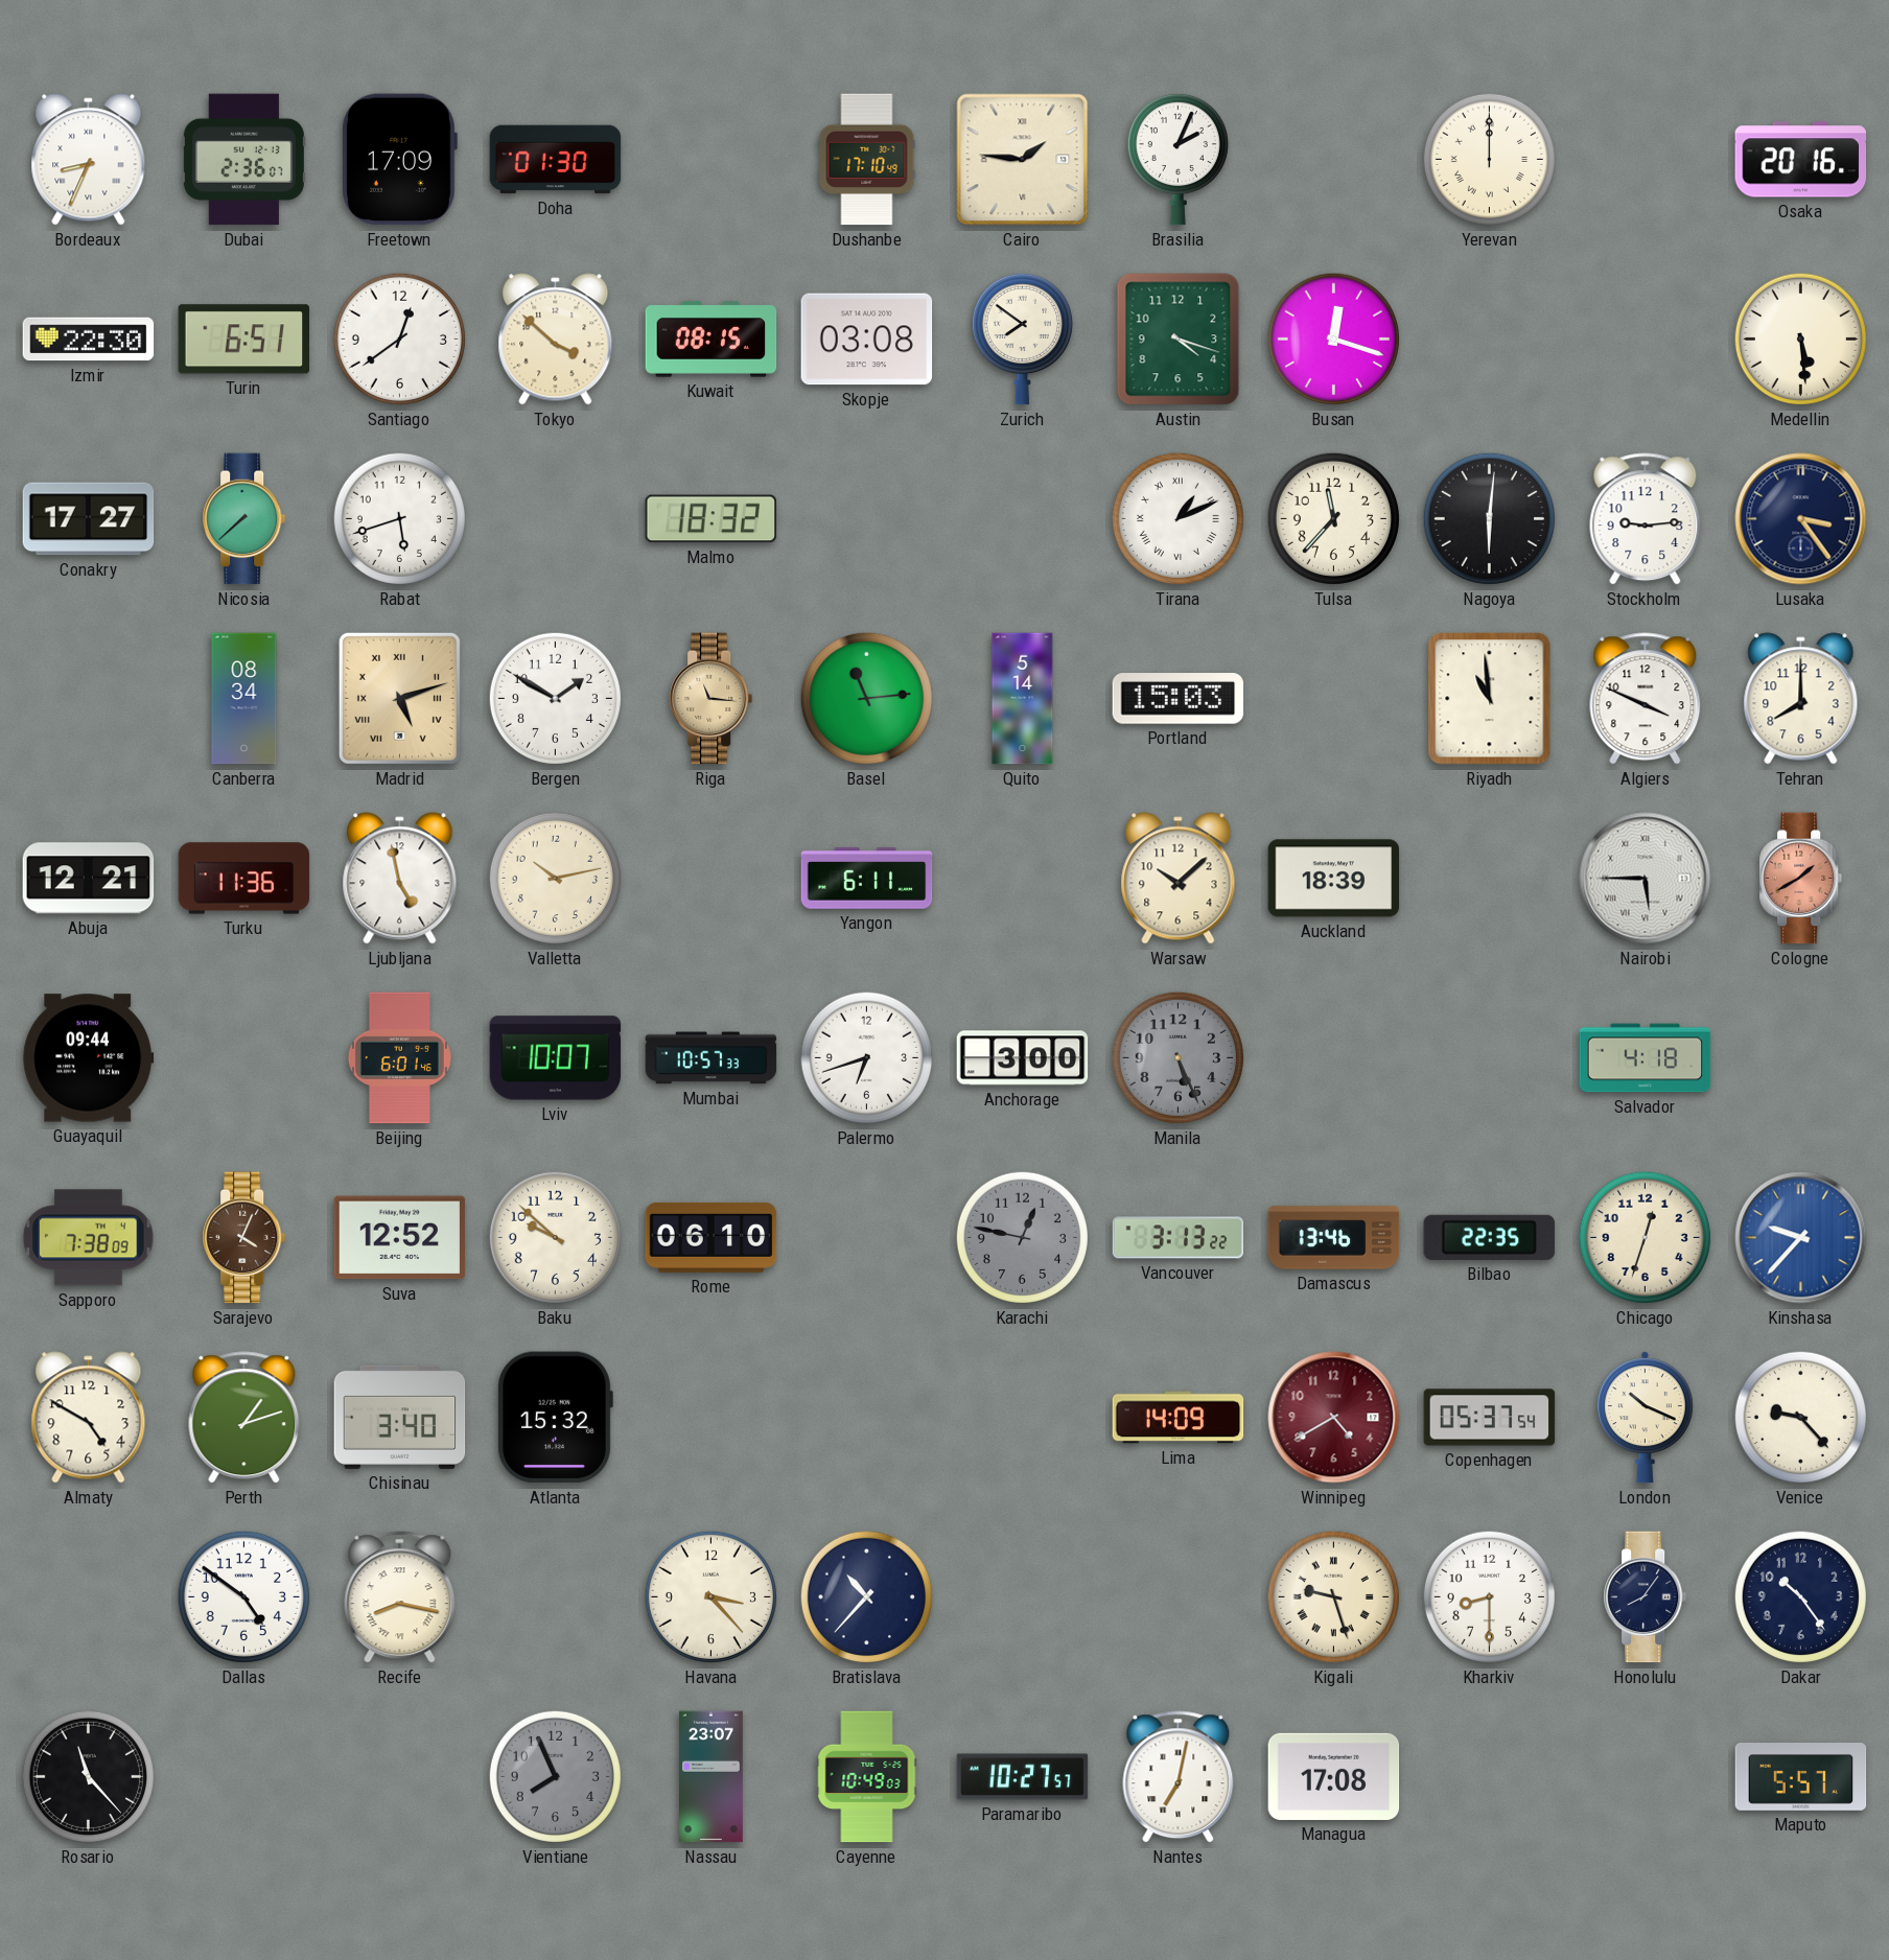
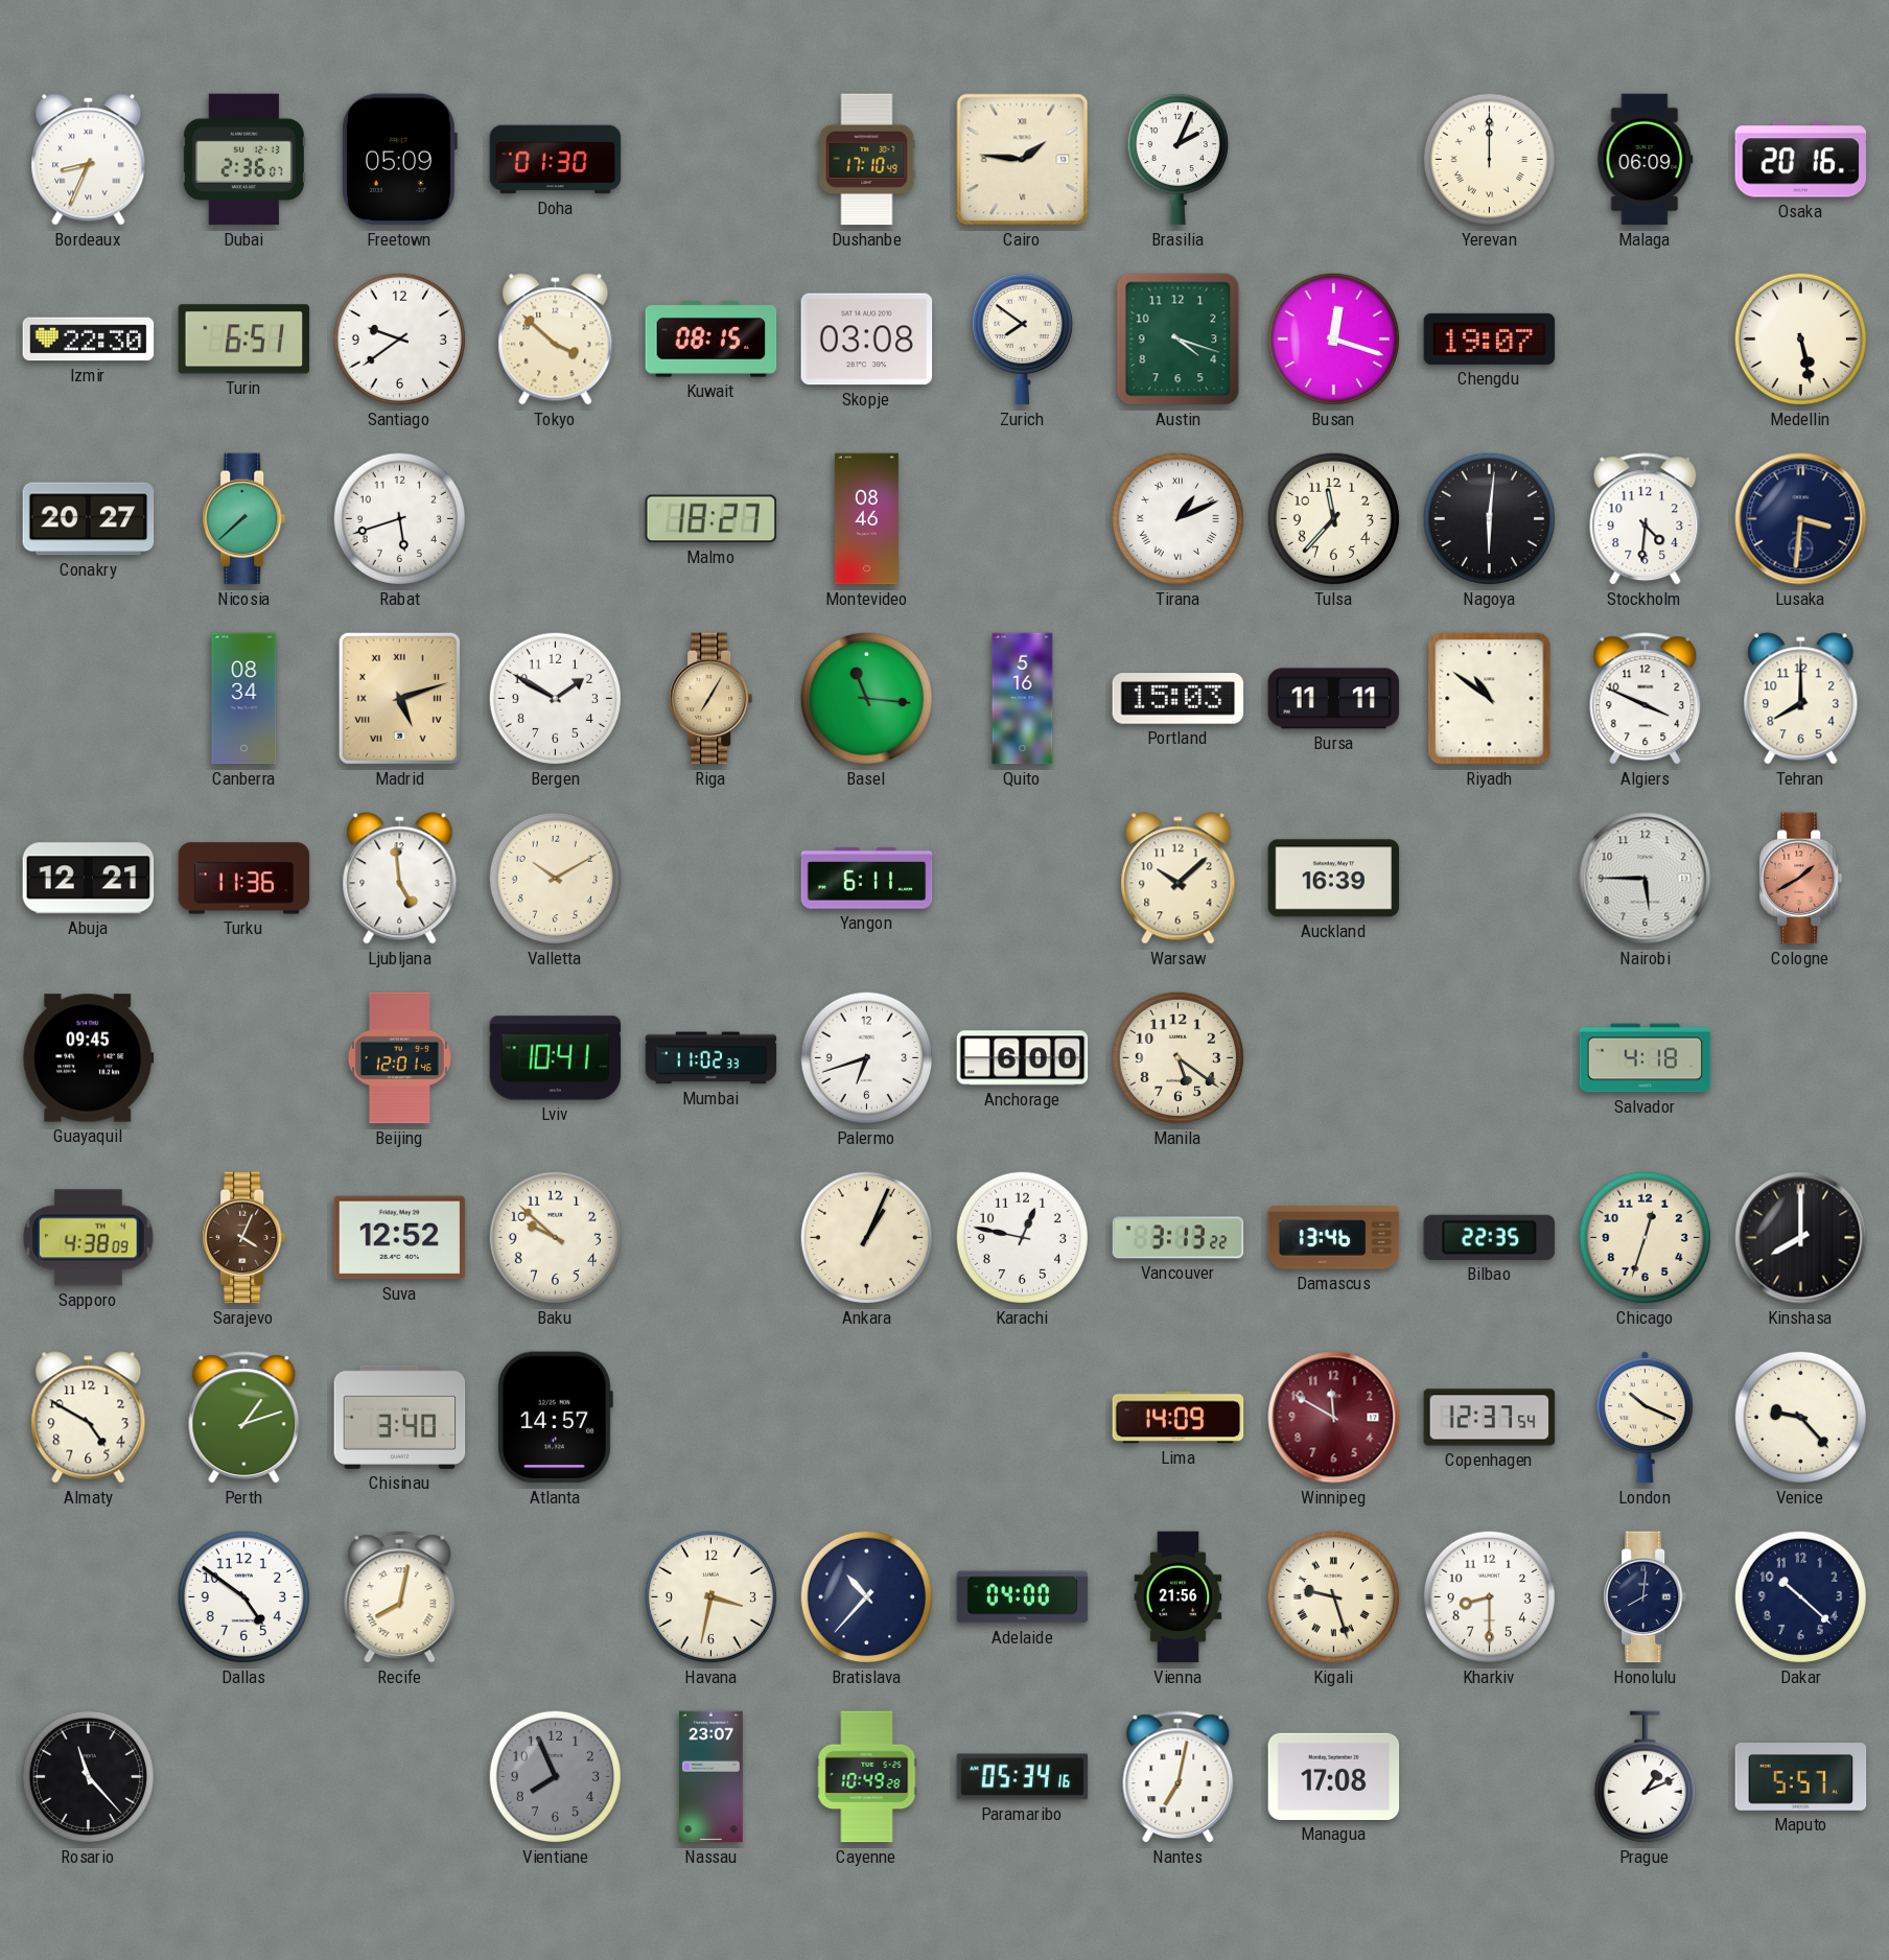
Freetown: 17:09 -> 05:09 (399, 160)
Malaga: none -> 06:09 (1646, 160)
Santiago: 12:39 -> 9:39 (399, 339)
Chengdu: none -> 19:07 (1490, 339)
Medellin: 5:29 -> 5:28 (1800, 339)
Conakry: 17:27 -> 20:27 (89, 519)
Malmo: 18:32 -> 18:27 (712, 519)
Montevideo: none -> 08:46 (866, 519)
Stockholm: 9:14 -> 4:31 (1646, 519)
Lusaka: 3:24 -> 3:31 (1801, 519)
Riga: 11:16 -> 7:05 (712, 699)
Basel: 11:14 -> 11:16 (866, 698)
Quito: 5:14 -> 5:16 (1023, 699)
Bursa: none -> 11:11 (1334, 699)
Riyadh: 10:59 -> 10:51 (1490, 699)
Ljubljana: 4:58 -> 4:59 (400, 879)
Valletta: 10:13 -> 10:10 (555, 878)
Auckland: 18:39 -> 16:39 (1334, 879)
Nairobi numerals: Roman -> Arabic (1646, 879)
Guayaquil: 09:44 -> 09:45 (89, 1058)
Beijing: 6:01 -> 12:01 (399, 1058)
Lviv: 10:07 -> 10:41 (556, 1058)
Mumbai: 10:57 -> 11:02 (712, 1058)
Anchorage: 3:00 -> 6:00 (1023, 1058)
Manila: 5:26 -> 5:21 (1177, 1057)
Manila dial: grey -> cream (1177, 1057)
Sapporo: 7:38 -> 4:38 (89, 1238)
Rome: 06:10 -> none (712, 1237)
Ankara: none -> 1:04 (866, 1237)
Karachi dial: grey -> white (1022, 1237)
Kinshasa: 9:37 -> 8:00 (1801, 1238)
Kinshasa dial: blue -> black (1801, 1238)
Atlanta: 15:32 -> 14:57 (555, 1418)
Winnipeg: 4:40 -> 11:50 (1334, 1418)
Copenhagen: 05:37 -> 12:37 (1490, 1418)
Recife: 8:17 -> 8:02 (400, 1597)
Havana: 3:23 -> 3:32 (710, 1596)
Adelaide: none -> 04:00 (1023, 1597)
Vienna: none -> 21:56 (1179, 1597)
Honolulu: 8:06 -> 8:01 (1646, 1597)
Dakar: 10:24 -> 10:22 (1800, 1596)
Cayenne: 10:49:03 -> 10:49:28 (867, 1777)
Paramaribo: 10:27 -> 05:34 (1023, 1777)
Prague: none -> 1:11 (1645, 1777)
